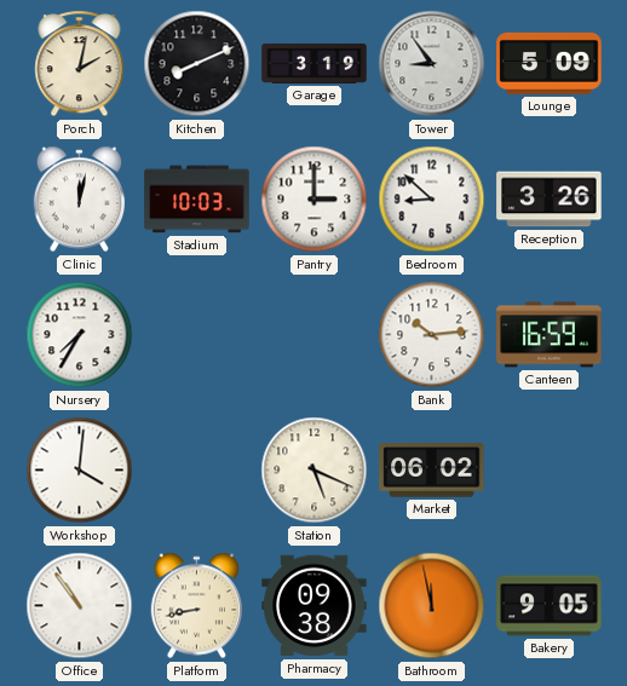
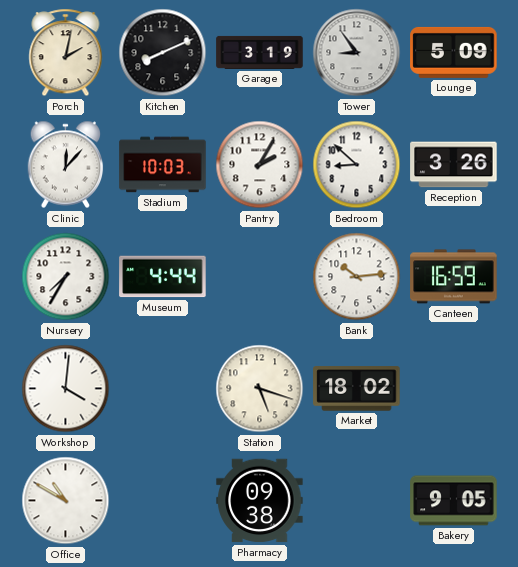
Clinic: 12:02 -> 12:07 (66, 165)
Pantry: 3:00 -> 2:05 (260, 165)
Museum: none -> 4:44 (163, 277)
Station: 5:19 -> 5:18 (260, 389)
Market: 06:02 -> 18:02 (357, 389)
Office: 10:54 -> 10:50 (66, 501)
Platform: 8:43 -> none (197, 606)
Bathroom: 11:58 -> none (432, 606)
